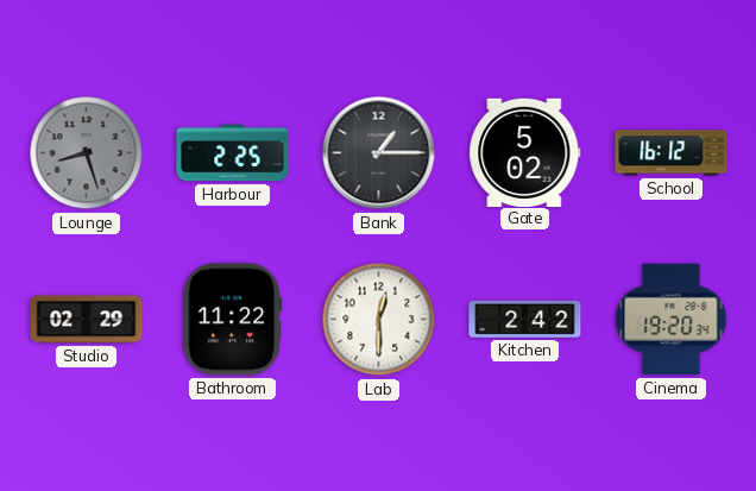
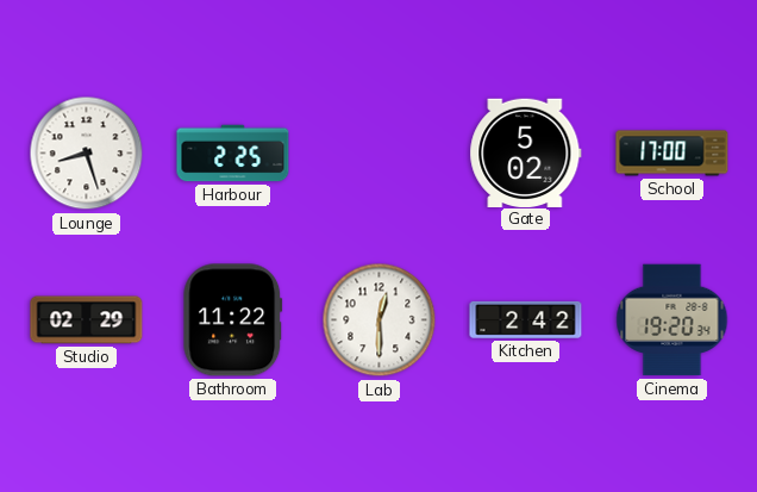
Lounge dial: grey -> white (87, 154)
Bank: 1:15 -> none (379, 153)
School: 16:12 -> 17:00 (672, 154)
